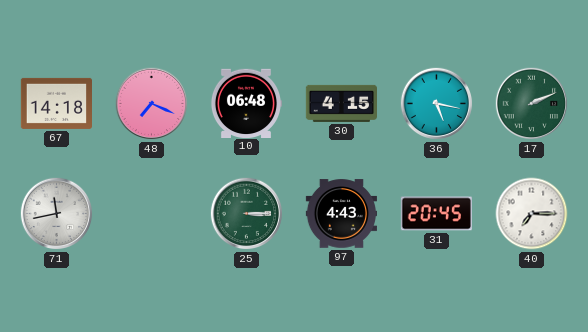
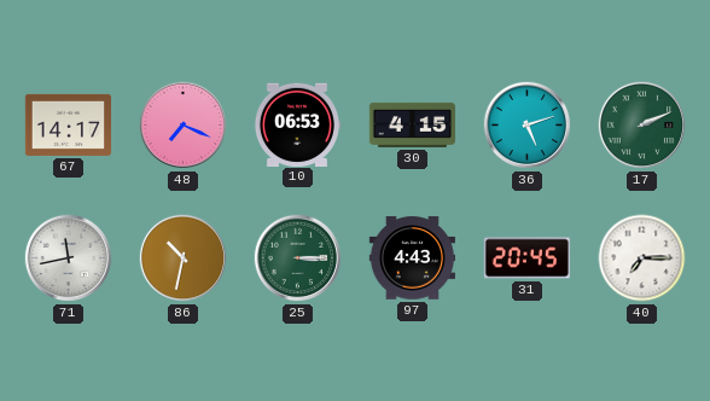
67: 14:18 -> 14:17 (68, 124)
10: 06:48 -> 06:53 (296, 124)
36: 5:17 -> 5:12 (528, 126)
86: none -> 10:32 (184, 258)
